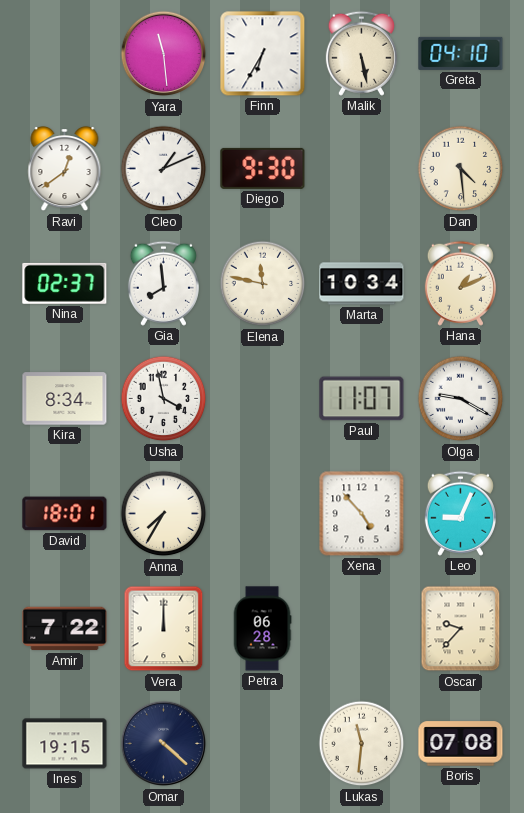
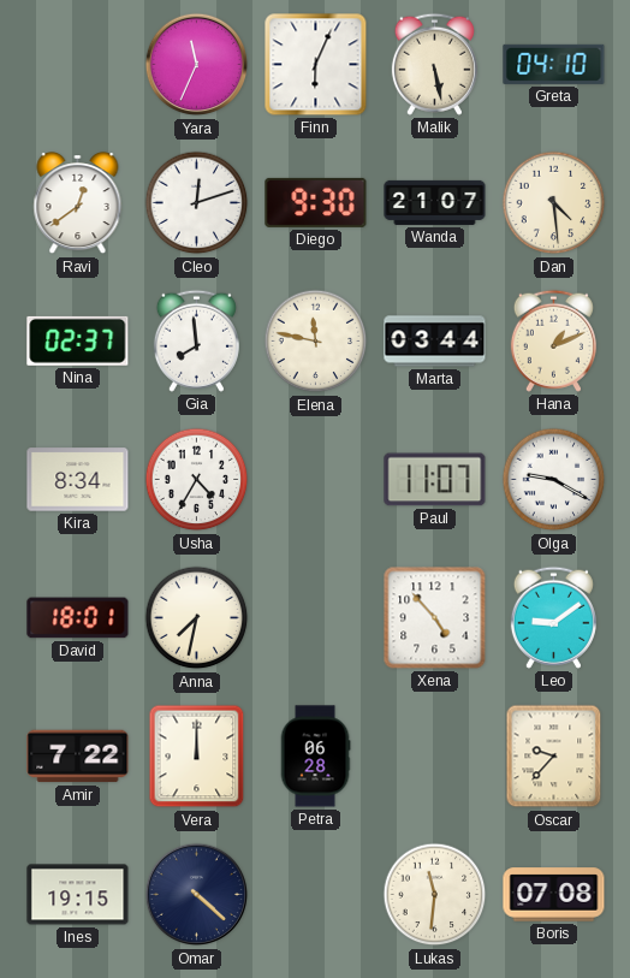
Yara: 11:29 -> 11:34 (197, 65)
Finn: 6:35 -> 6:04 (316, 65)
Cleo: 1:11 -> 12:12 (197, 203)
Wanda: none -> 21:07 (435, 202)
Marta: 10:34 -> 03:44 (435, 342)
Usha: 3:58 -> 4:35 (197, 480)
Anna: 7:35 -> 7:32 (197, 618)
Leo: 9:04 -> 9:09 (553, 617)
